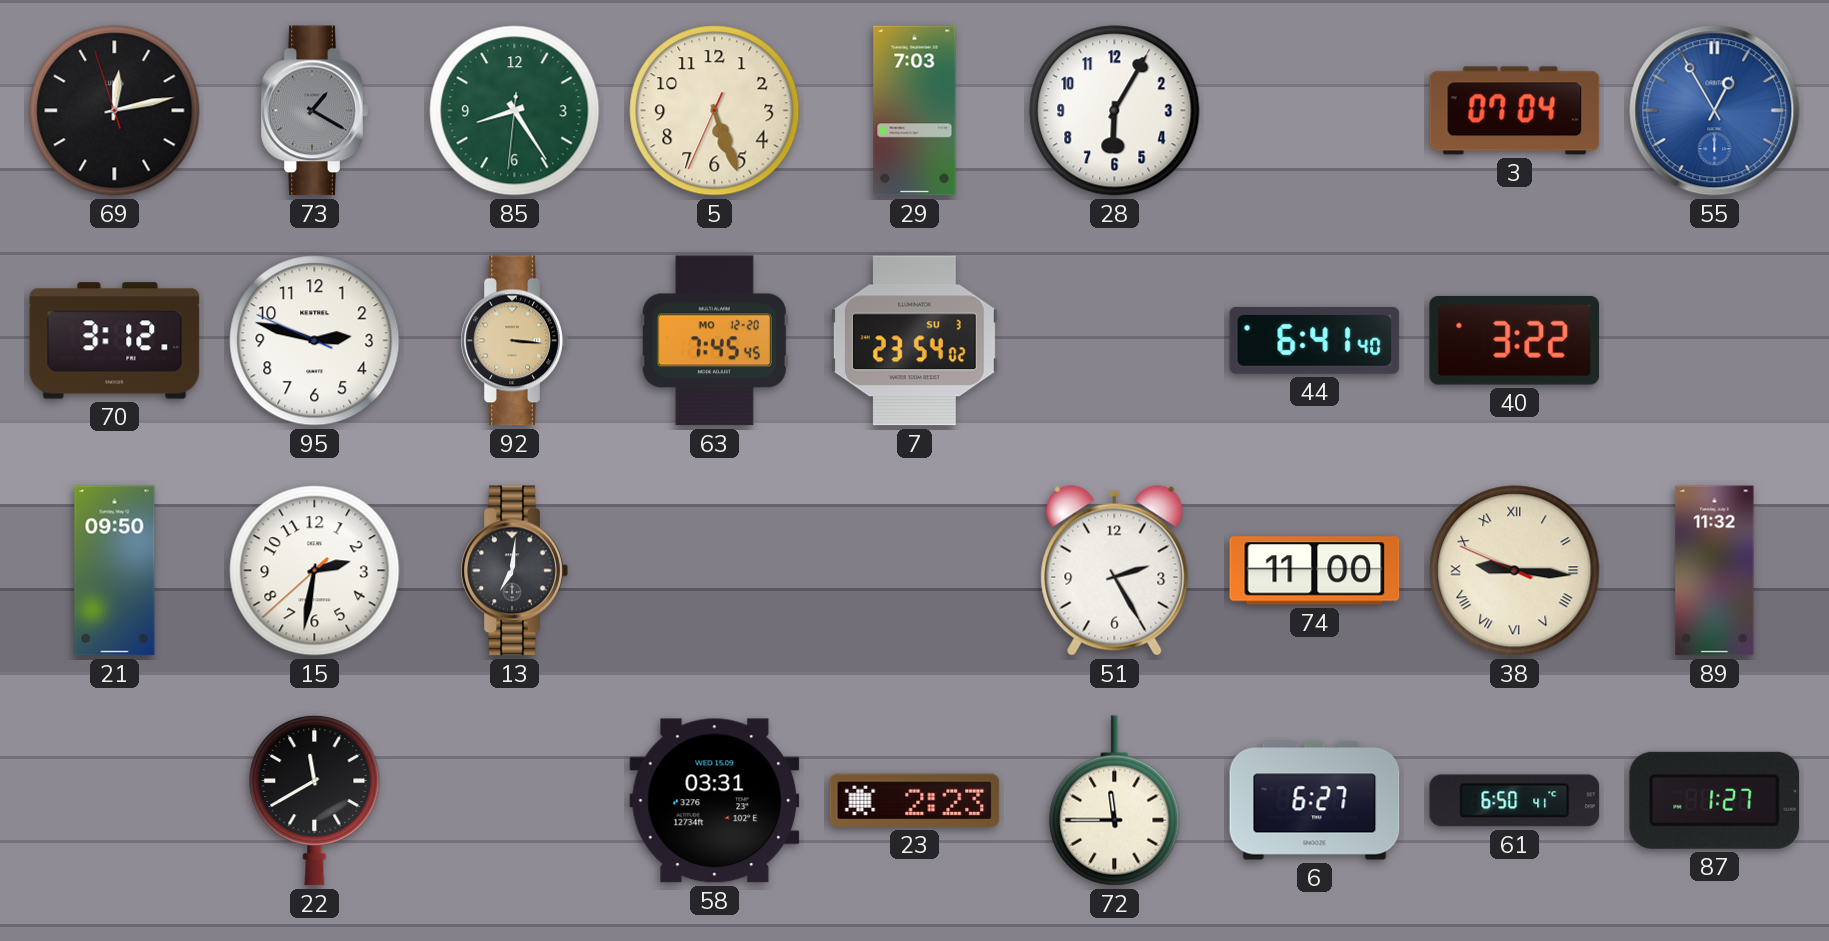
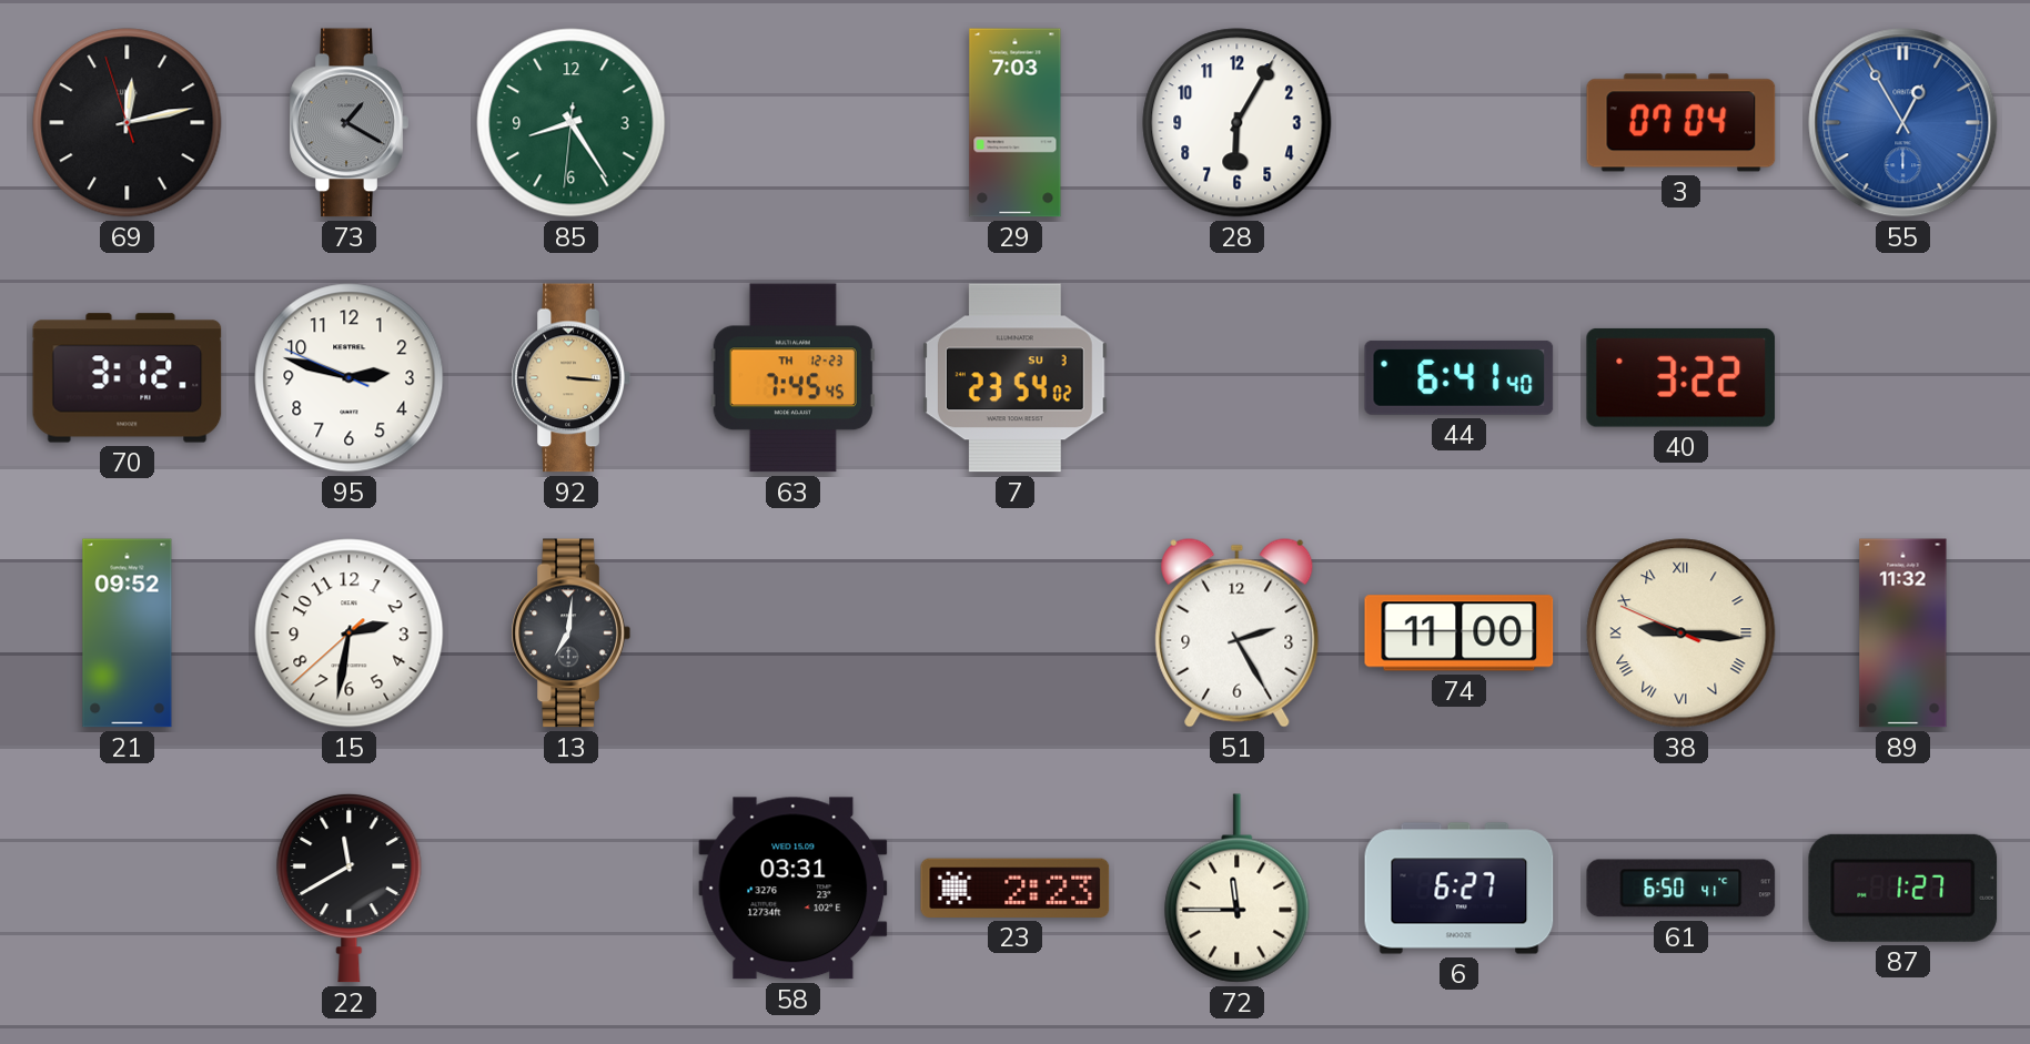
5: 5:26 -> none (715, 111)
63 date: MO 12-20 -> TH 12-23 (792, 378)
21: 09:50 -> 09:52 (128, 634)
